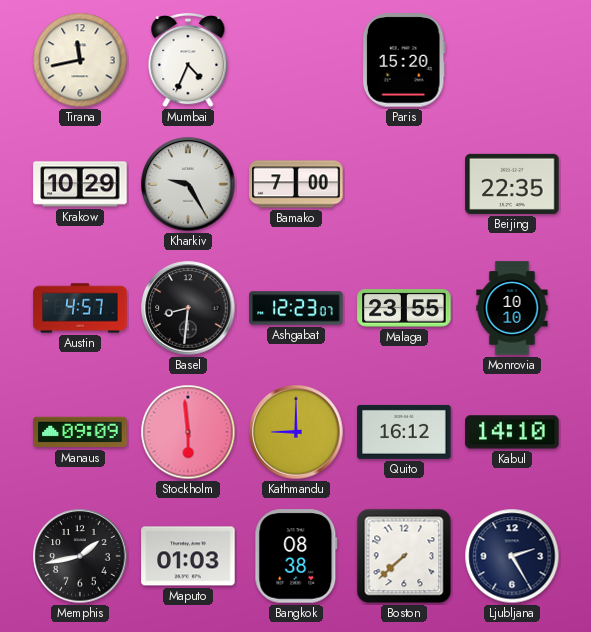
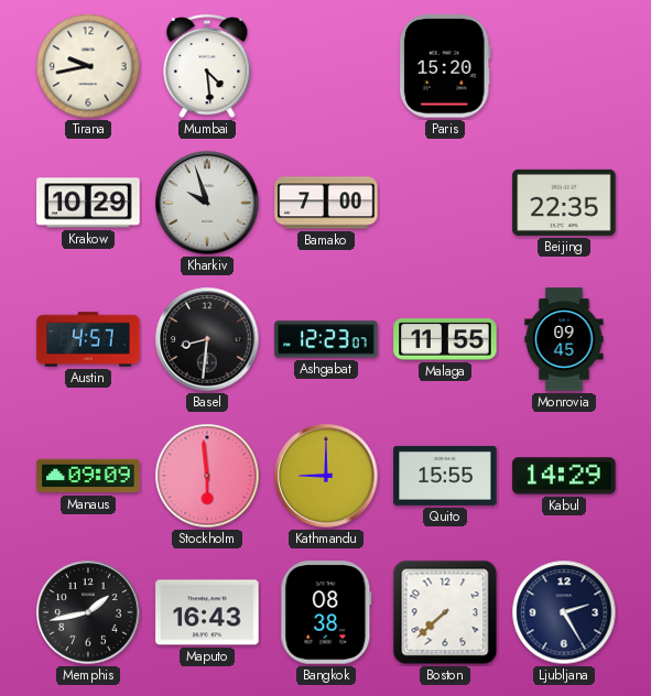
Tirana: 11:43 -> 9:43 (88, 66)
Mumbai: 4:34 -> 4:29 (207, 66)
Kharkiv: 9:25 -> 9:57 (207, 203)
Malaga: 23:55 -> 11:55 (445, 339)
Monrovia: 10:10 -> 09:45 (564, 339)
Quito: 16:12 -> 15:55 (445, 476)
Kabul: 14:10 -> 14:29 (564, 476)
Maputo: 01:03 -> 16:43 (207, 612)
